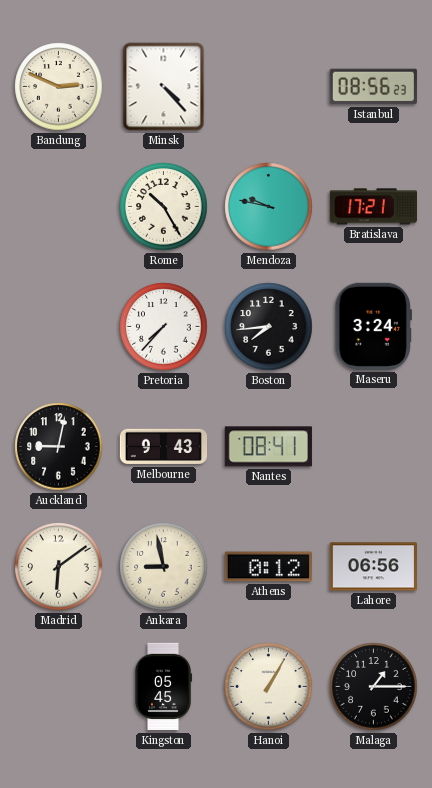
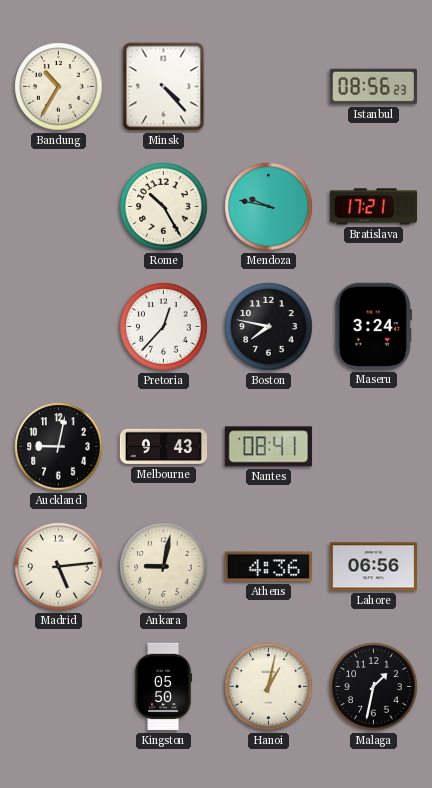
Bandung: 2:49 -> 10:35 (59, 87)
Pretoria: 7:37 -> 12:37 (164, 327)
Boston: 7:44 -> 7:47 (269, 327)
Madrid: 6:09 -> 5:14 (59, 567)
Ankara: 8:58 -> 9:02 (164, 567)
Athens: 0:12 -> 4:36 (268, 567)
Kingston: 05:45 -> 05:50 (163, 687)
Hanoi: 1:05 -> 1:02 (269, 687)
Malaga: 1:15 -> 1:32 (374, 687)
